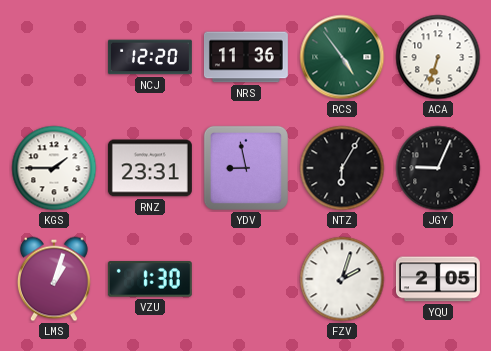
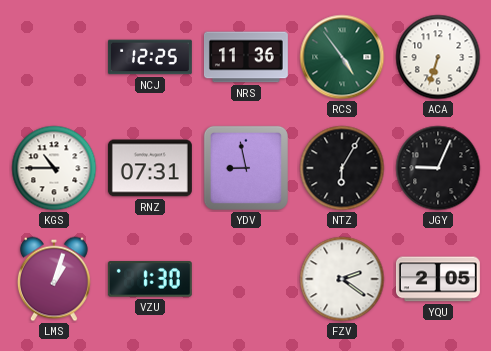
NCJ: 12:20 -> 12:25 (150, 57)
KGS: 1:45 -> 10:45 (54, 168)
RNZ: 23:31 -> 07:31 (150, 168)
FZV: 2:03 -> 2:21 (342, 279)
